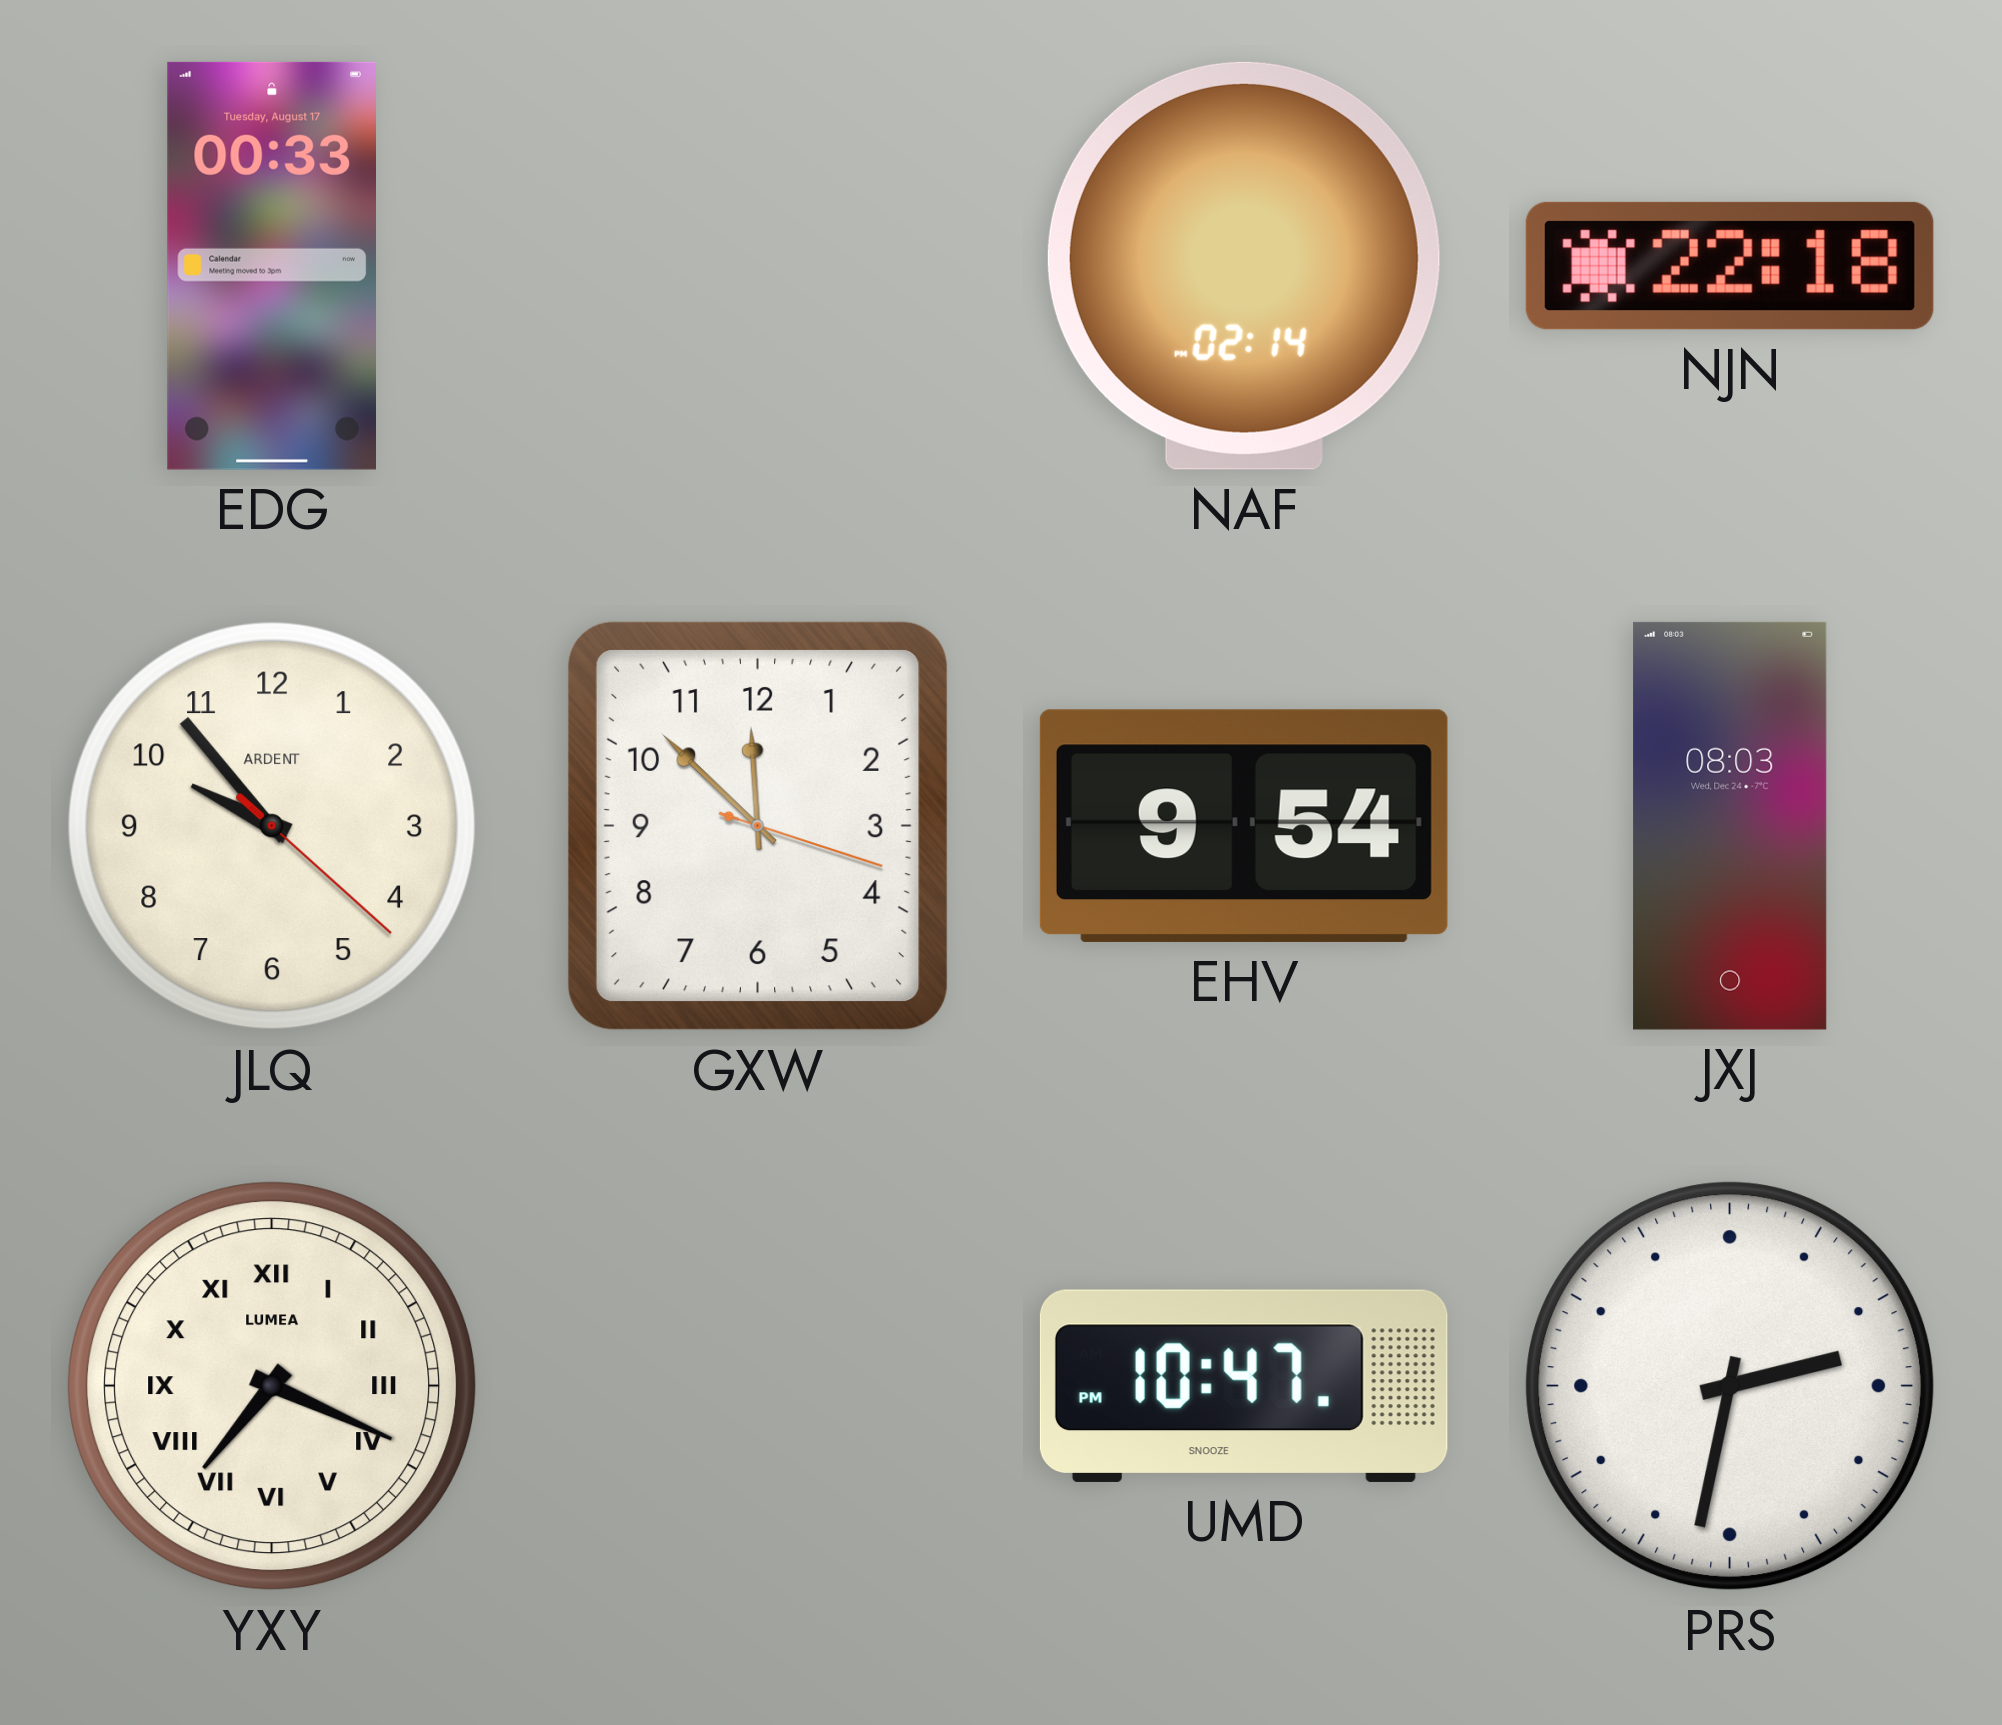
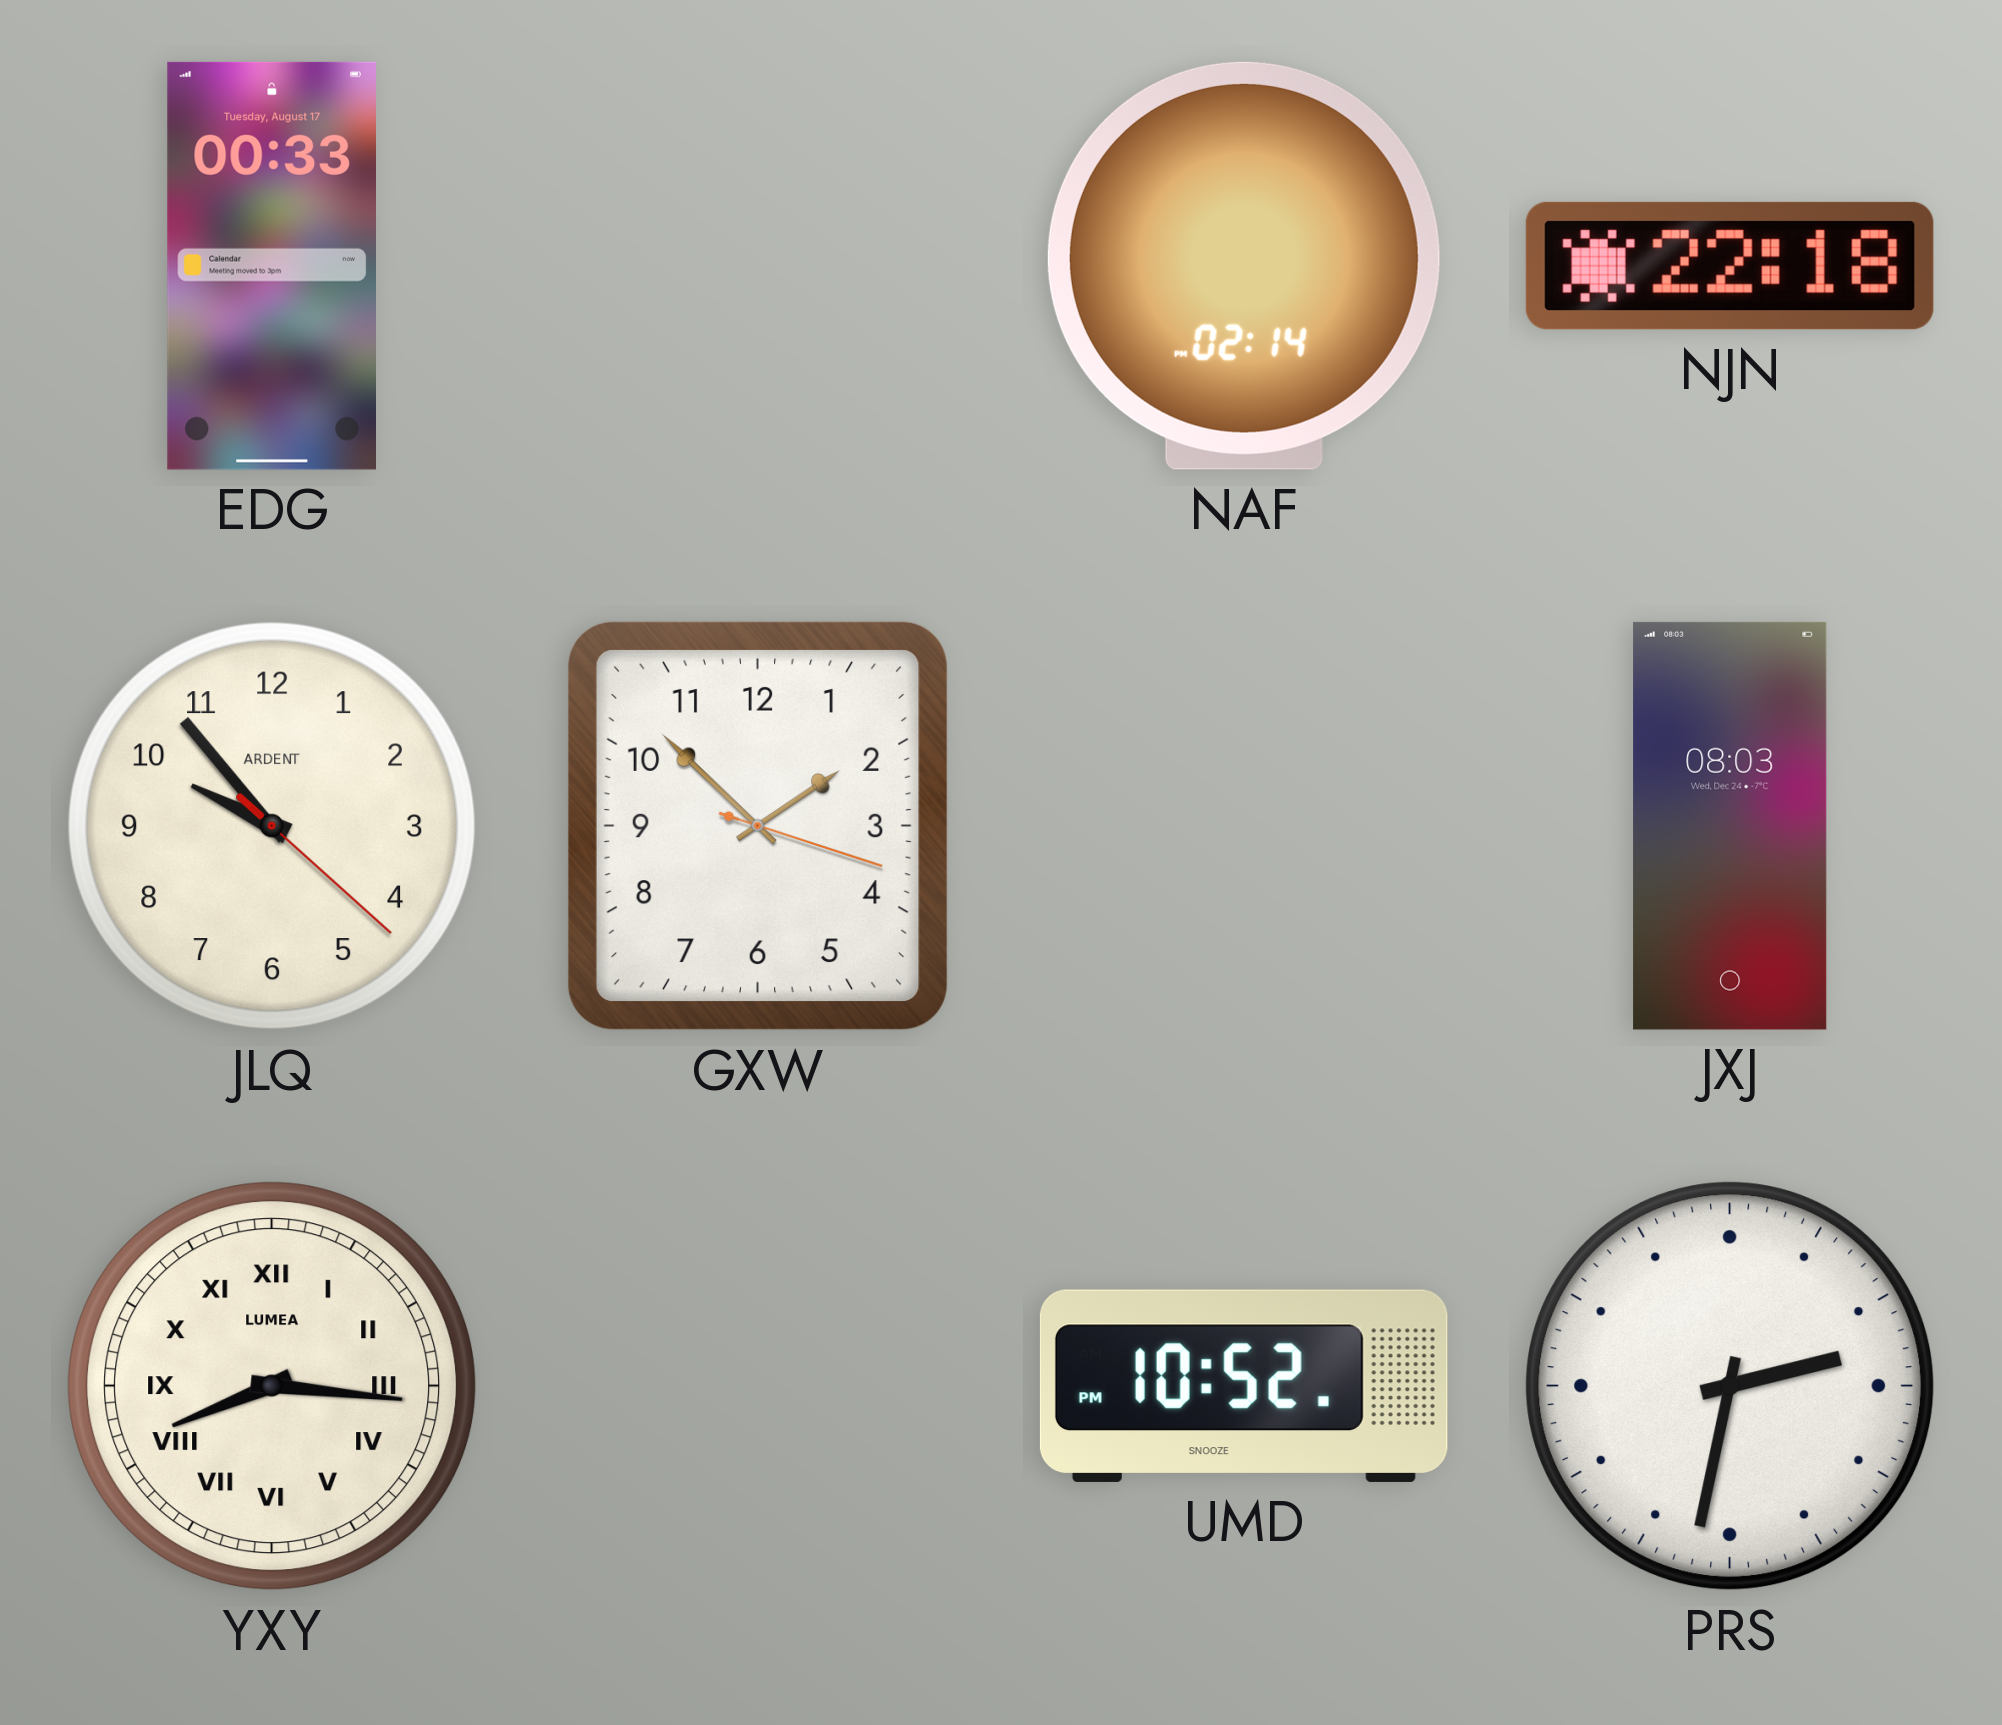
GXW: 11:52 -> 1:52 (758, 826)
EHV: 9:54 -> none (1244, 826)
YXY: 7:19 -> 8:16 (272, 1386)
UMD: 10:47 -> 10:52 (1244, 1386)
